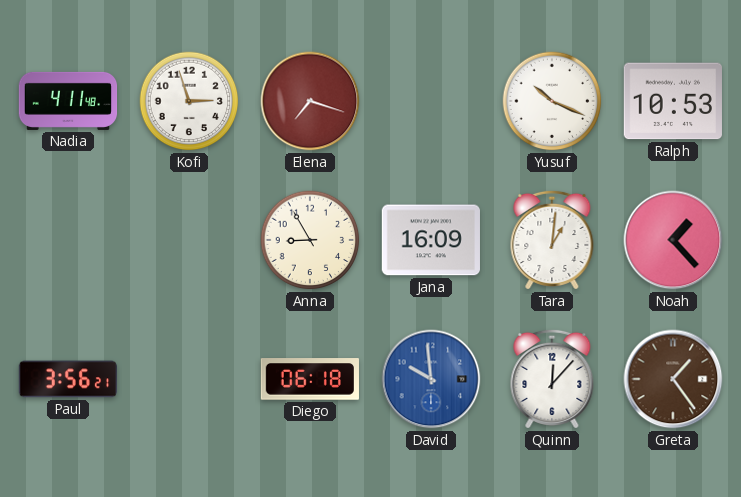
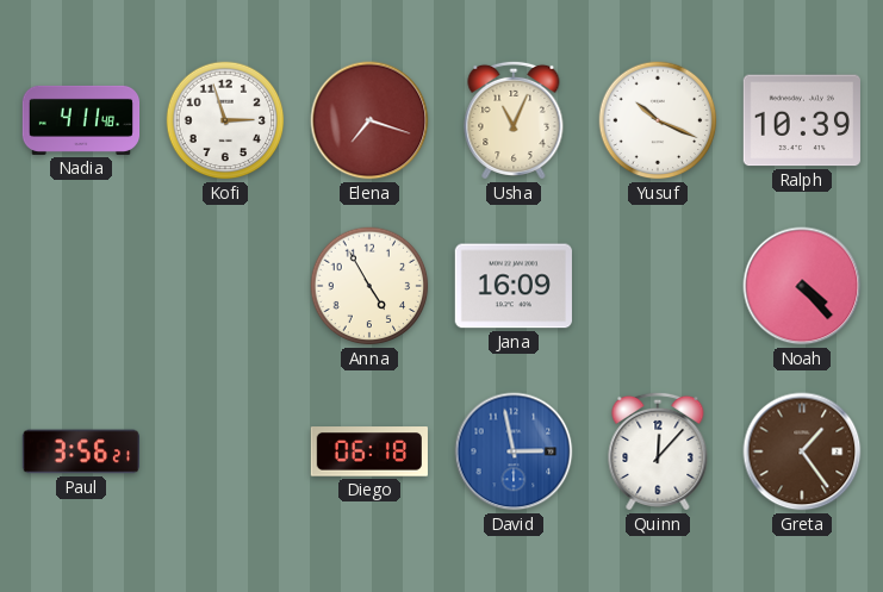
Usha: none -> 11:04 (514, 120)
Ralph: 10:53 -> 10:39 (802, 120)
Anna: 8:55 -> 4:55 (369, 286)
Tara: 1:01 -> none (552, 240)
Noah: 1:23 -> 4:23 (802, 286)
David: 9:59 -> 2:58 (514, 451)
